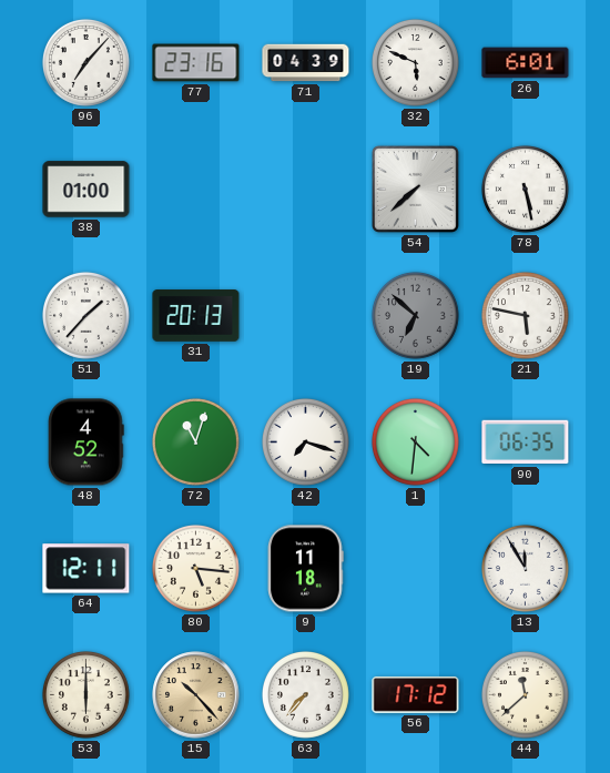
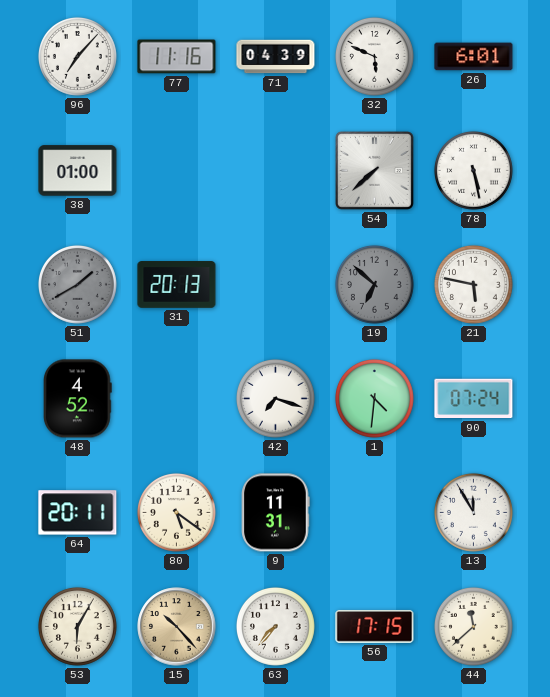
77: 23:16 -> 11:16 (177, 57)
51: 1:37 -> 1:40 (77, 284)
51 dial: white -> grey (77, 284)
72: 11:03 -> none (195, 441)
90: 06:35 -> 07:24 (474, 399)
64: 12:11 -> 20:11 (78, 513)
80: 5:16 -> 5:21 (176, 512)
9: 11:18 -> 11:31 (276, 513)
53: 6:00 -> 6:05 (77, 626)
56: 17:12 -> 17:15 (375, 626)
